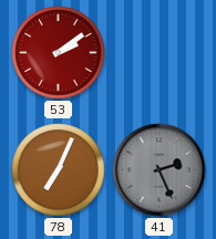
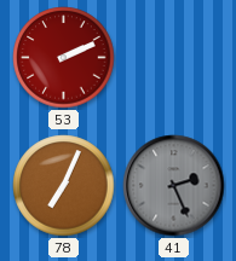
53: 2:09 -> 2:11 (64, 58)
